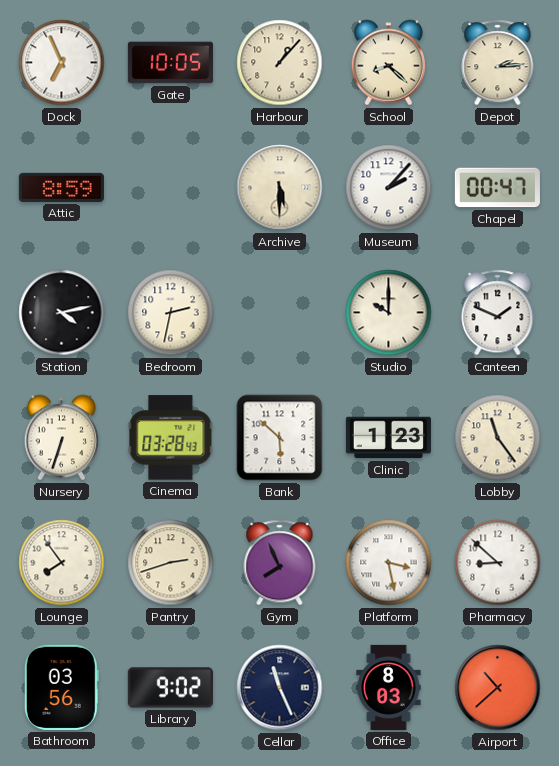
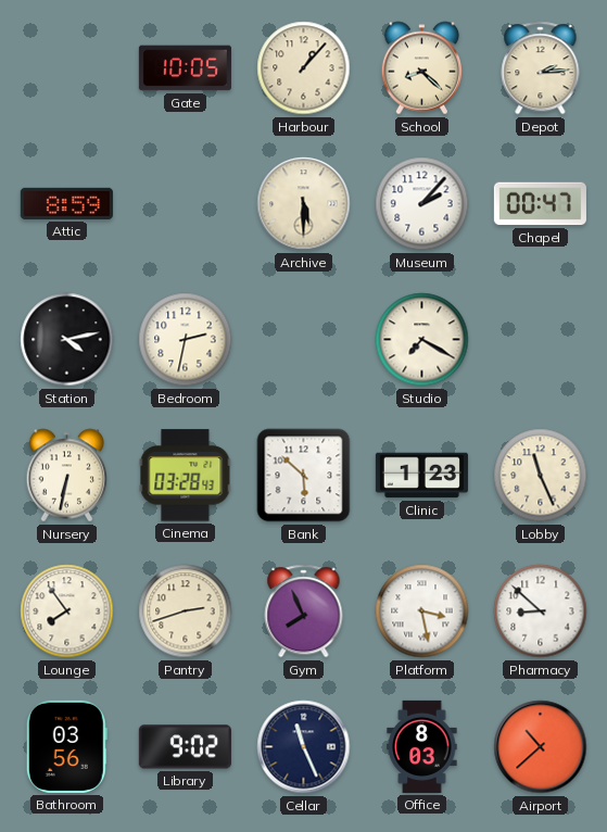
Dock: 6:56 -> none (62, 63)
Studio: 10:00 -> 7:20 (422, 340)
Canteen: 1:49 -> none (498, 313)
Nursery: 6:33 -> 6:32 (67, 476)
Lobby: 11:24 -> 11:26 (541, 476)
